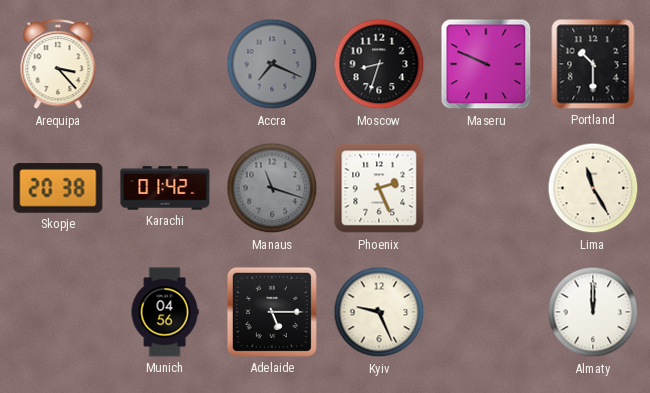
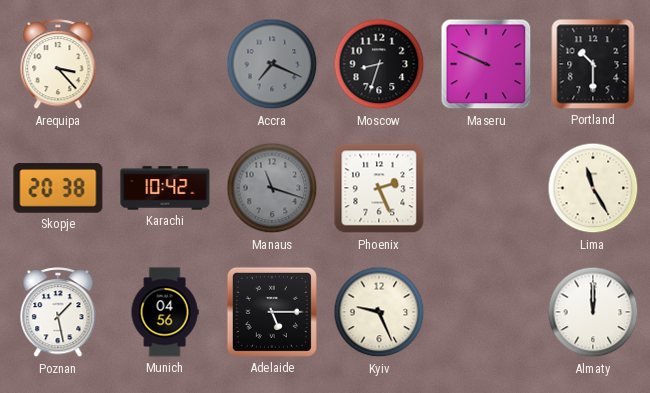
Karachi: 01:42 -> 10:42 (165, 188)
Poznan: none -> 1:28 (58, 313)
